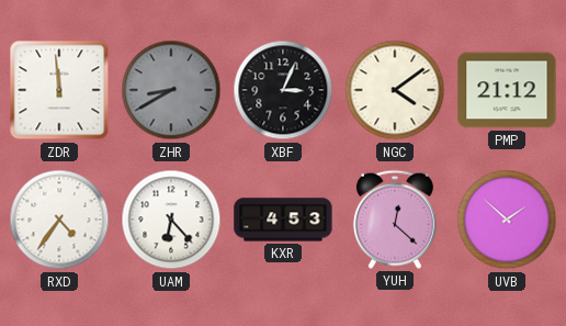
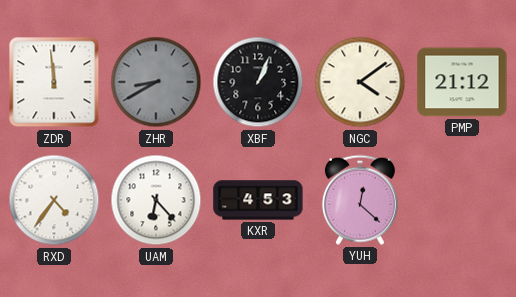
XBF: 3:04 -> 1:04 (258, 82)
UVB: 1:52 -> none (507, 220)
